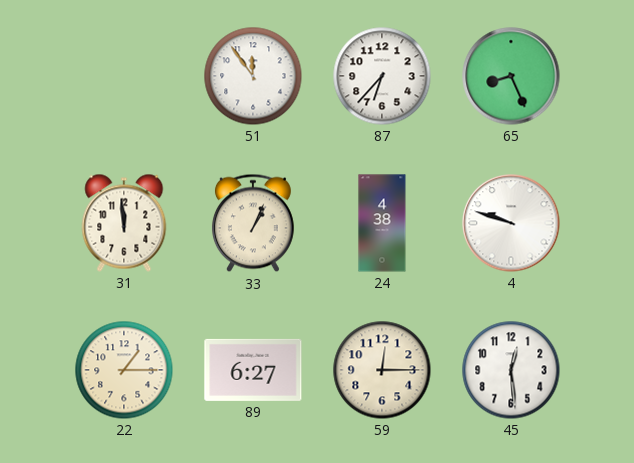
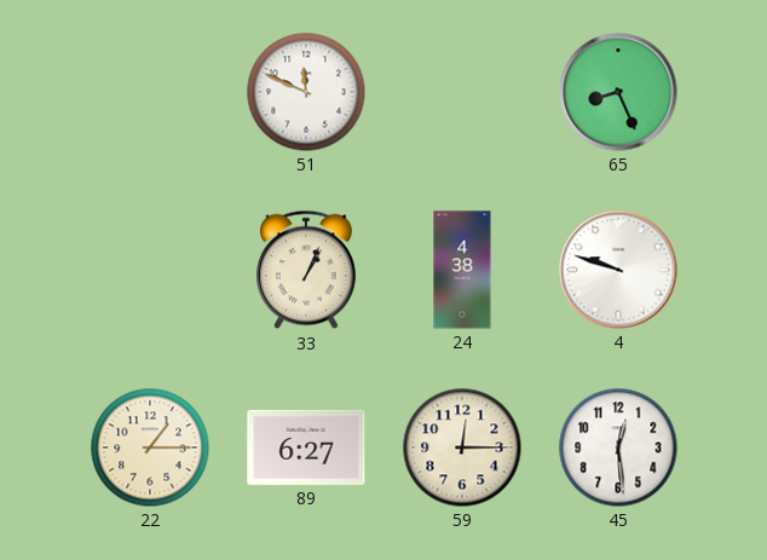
51: 11:54 -> 11:49 (306, 92)
87: 6:37 -> none (382, 76)
31: 11:59 -> none (124, 223)
